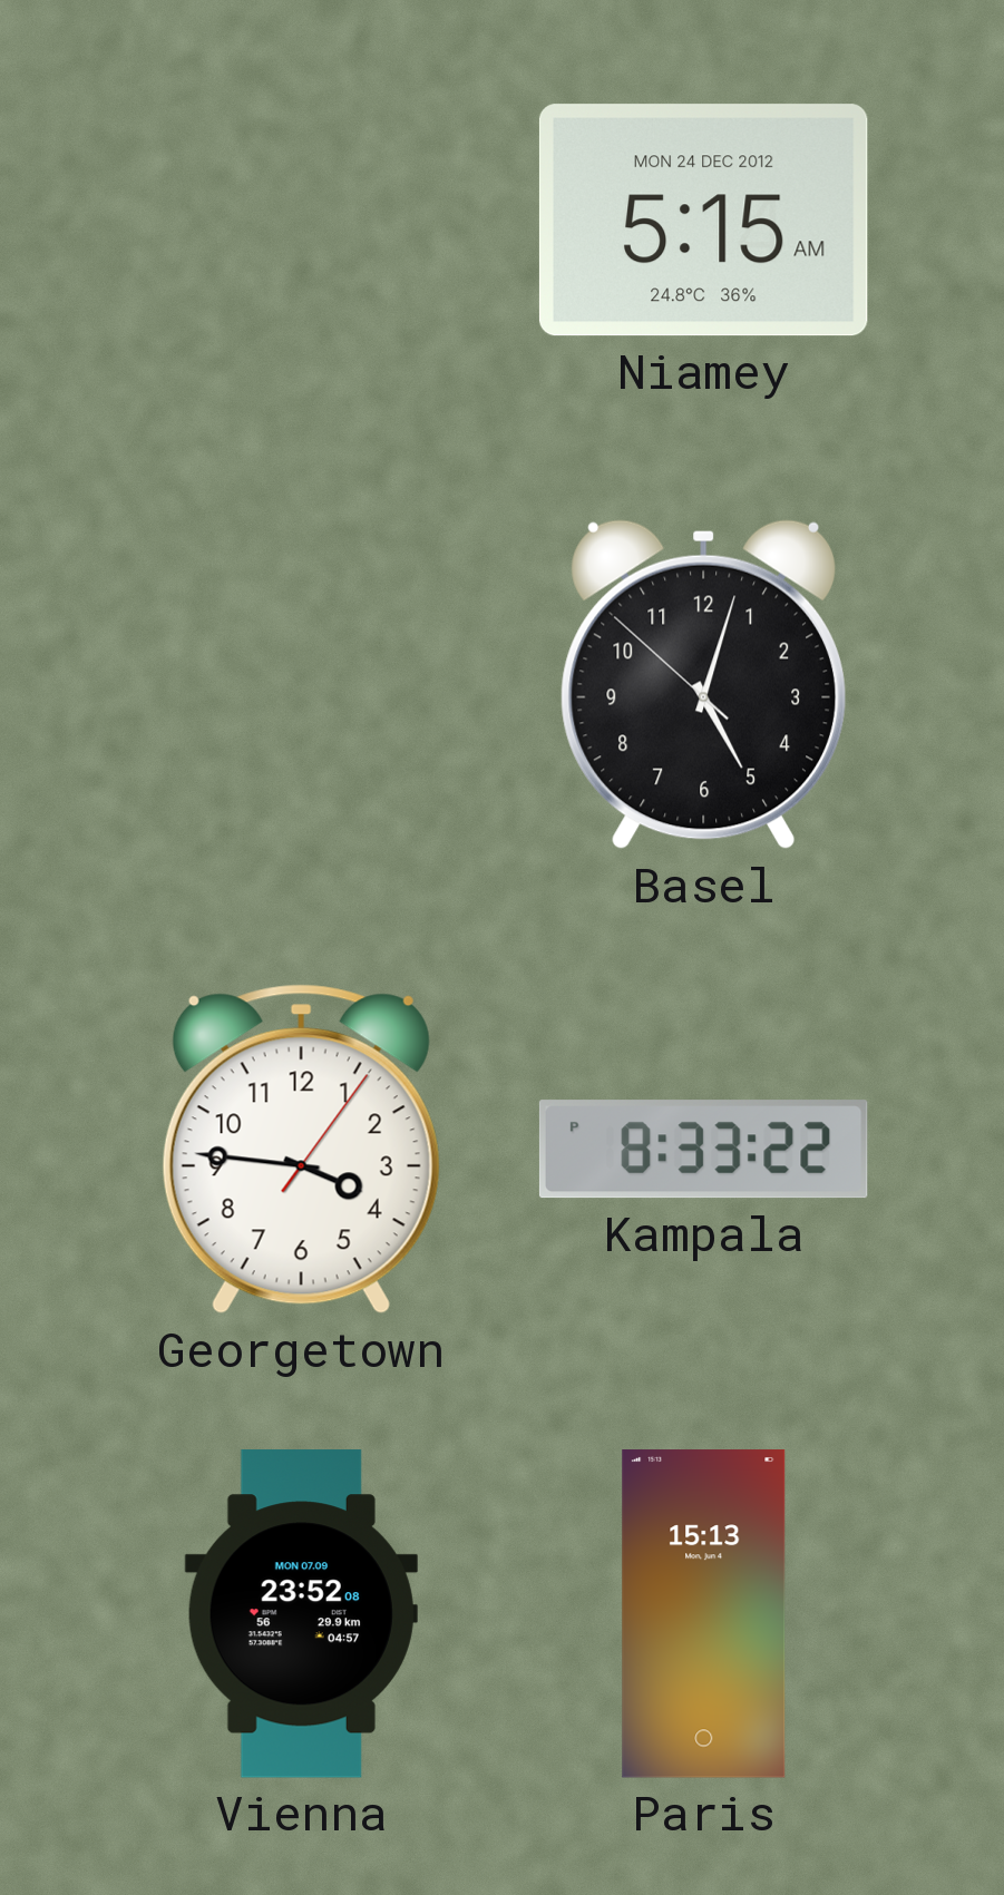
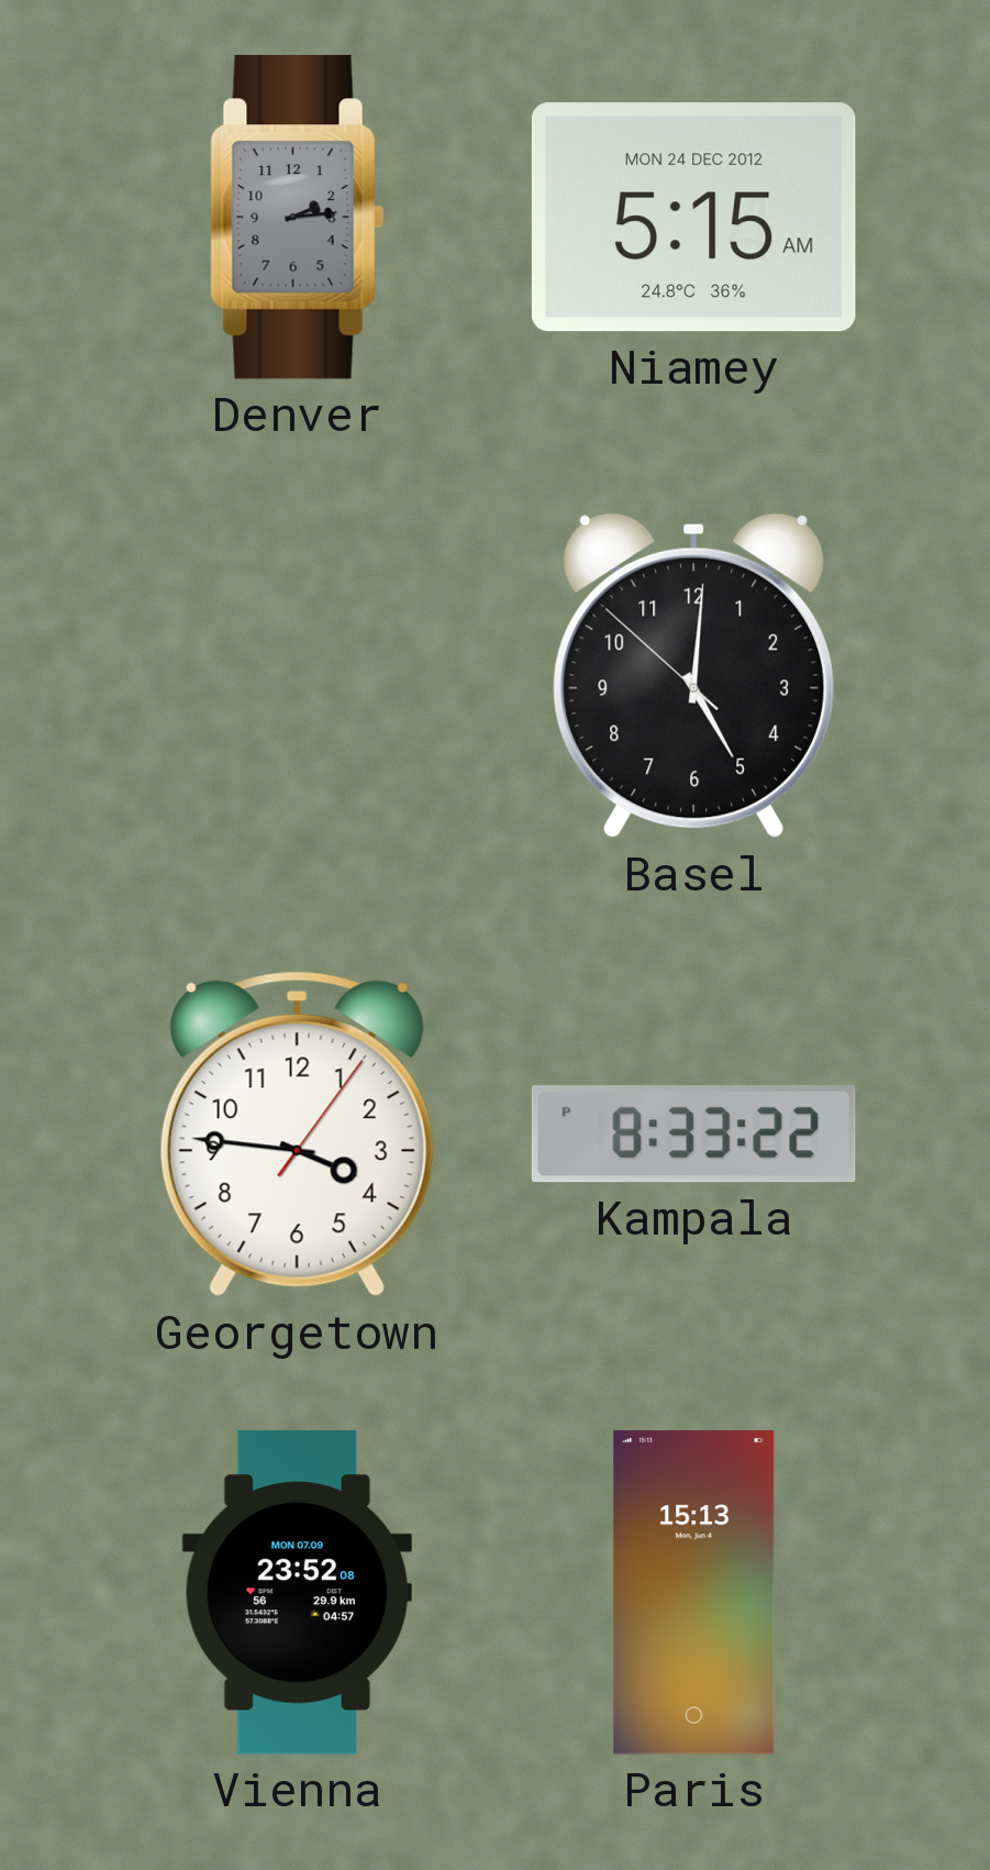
Denver: none -> 2:14 (298, 218)
Basel: 5:02 -> 5:00 (693, 676)
